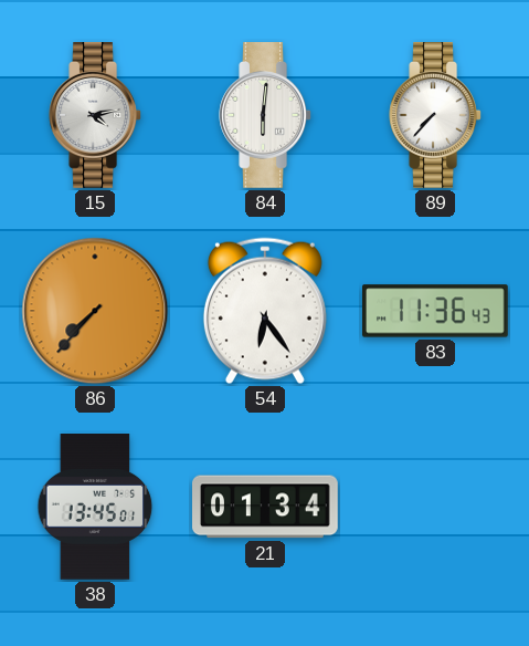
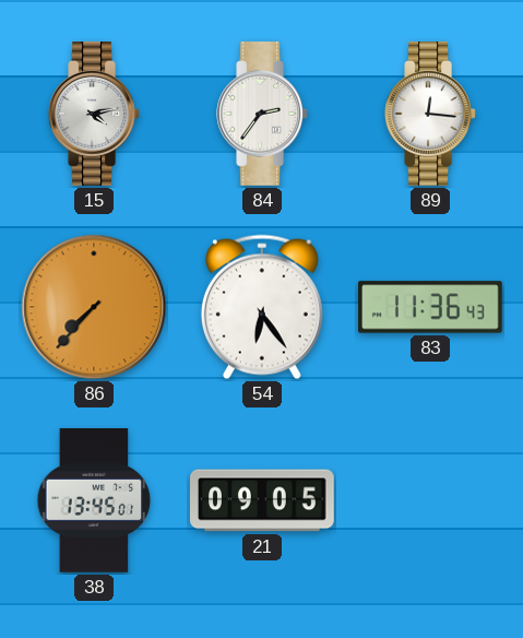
84: 6:01 -> 2:36 (262, 115)
89: 7:37 -> 12:16 (430, 115)
21: 01:34 -> 09:05 (263, 500)
